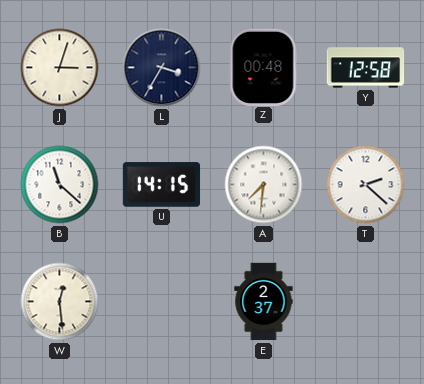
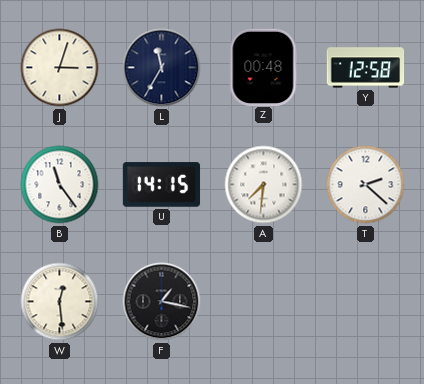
L: 3:35 -> 11:35 (162, 68)
B: 11:22 -> 11:24 (60, 185)
F: none -> 1:17 (162, 302)
E: 2:37 -> none (264, 302)
